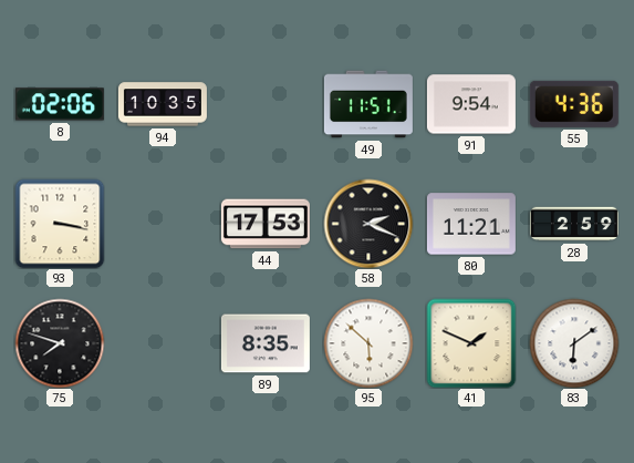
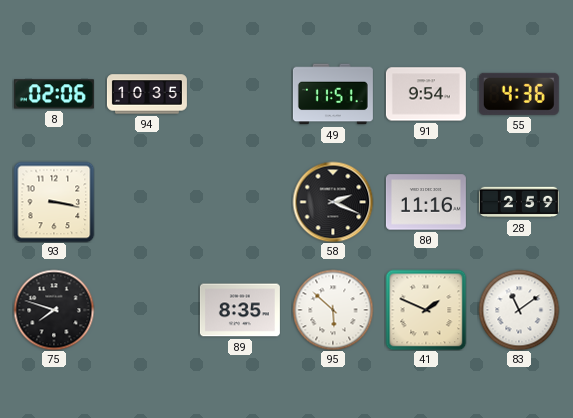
44: 17:53 -> none (266, 224)
80: 11:21 -> 11:16 (426, 202)
83: 6:09 -> 11:09 (519, 310)
